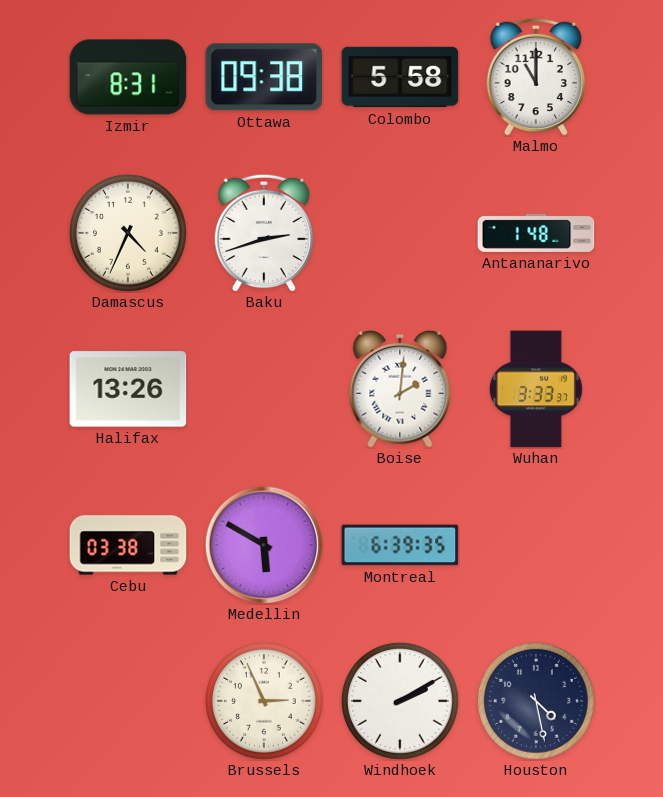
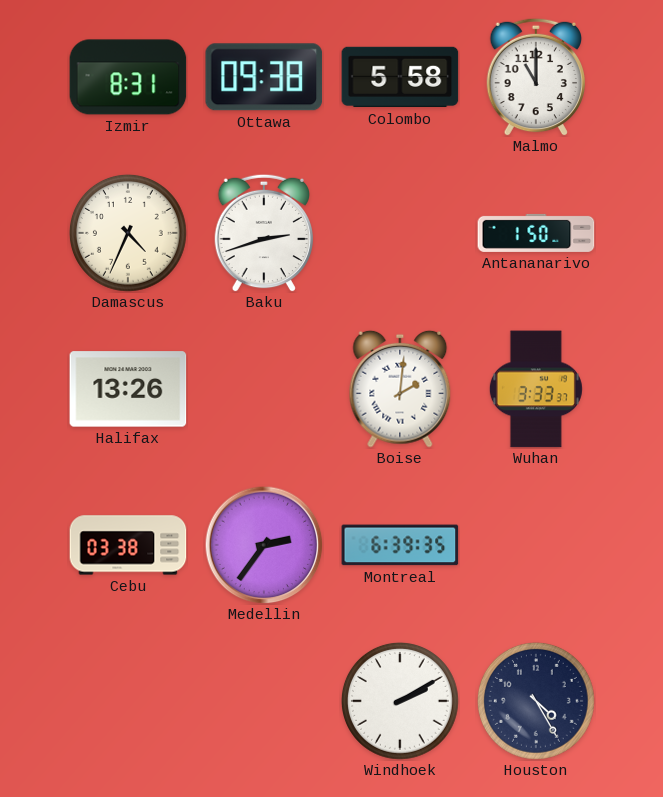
Antananarivo: 1:48 -> 1:50 (536, 233)
Medellin: 5:50 -> 2:36 (264, 545)
Brussels: 2:56 -> none (264, 701)
Houston: 4:28 -> 4:25 (536, 701)
